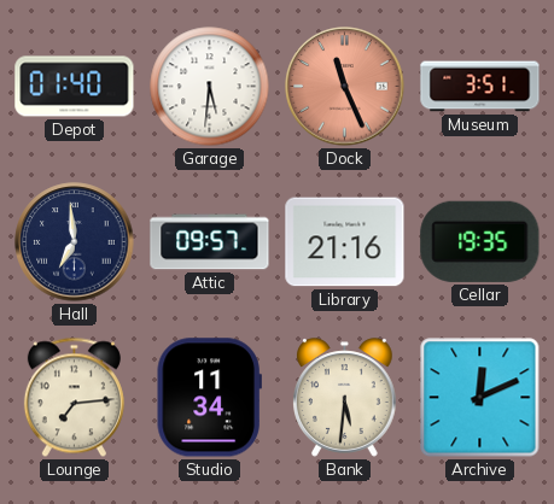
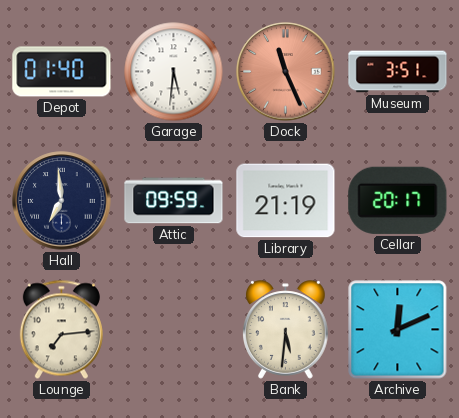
Attic: 09:57 -> 09:59 (174, 201)
Library: 21:16 -> 21:19 (286, 201)
Cellar: 19:35 -> 20:17 (398, 200)
Studio: 11:34 -> none (209, 398)
